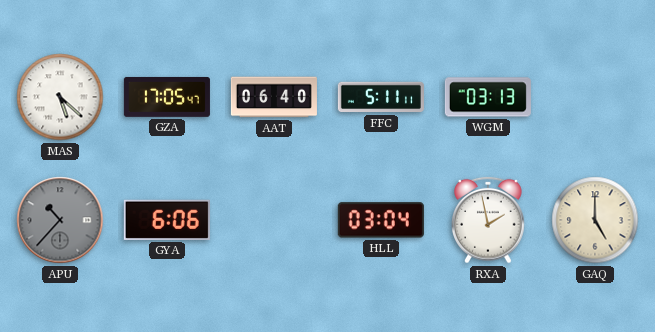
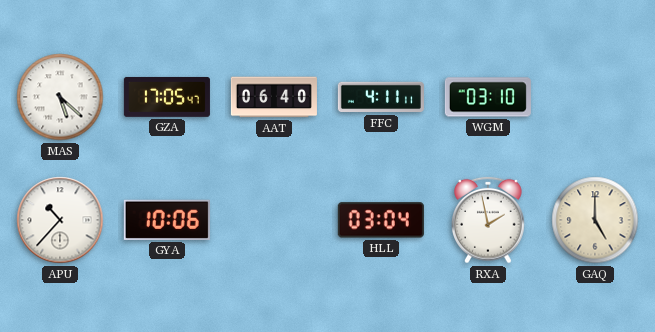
FFC: 5:11 -> 4:11 (381, 97)
WGM: 03:13 -> 03:10 (488, 97)
APU dial: grey -> white (60, 220)
GYA: 6:06 -> 10:06 (167, 220)
